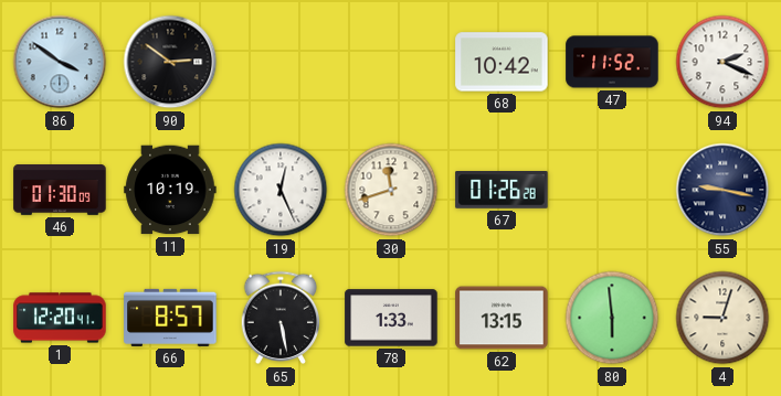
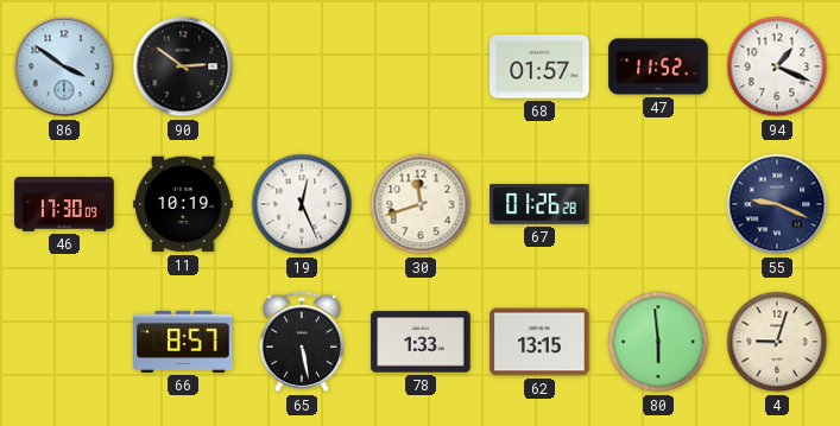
68: 10:42 -> 01:57 (539, 66)
94: 2:19 -> 1:19 (777, 66)
46: 01:30 -> 17:30 (64, 205)
55: 9:17 -> 9:19 (777, 204)
1: 12:20 -> none (60, 318)
